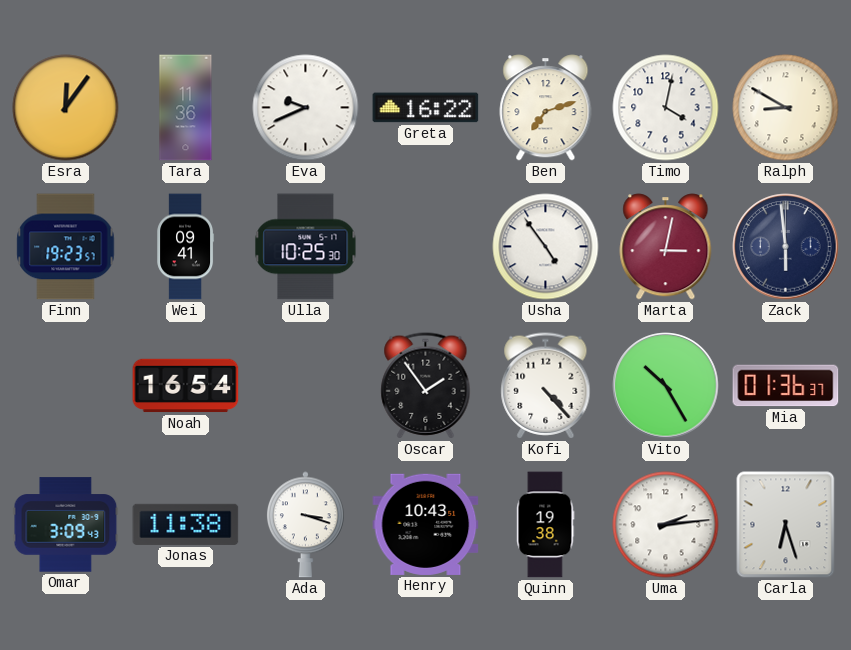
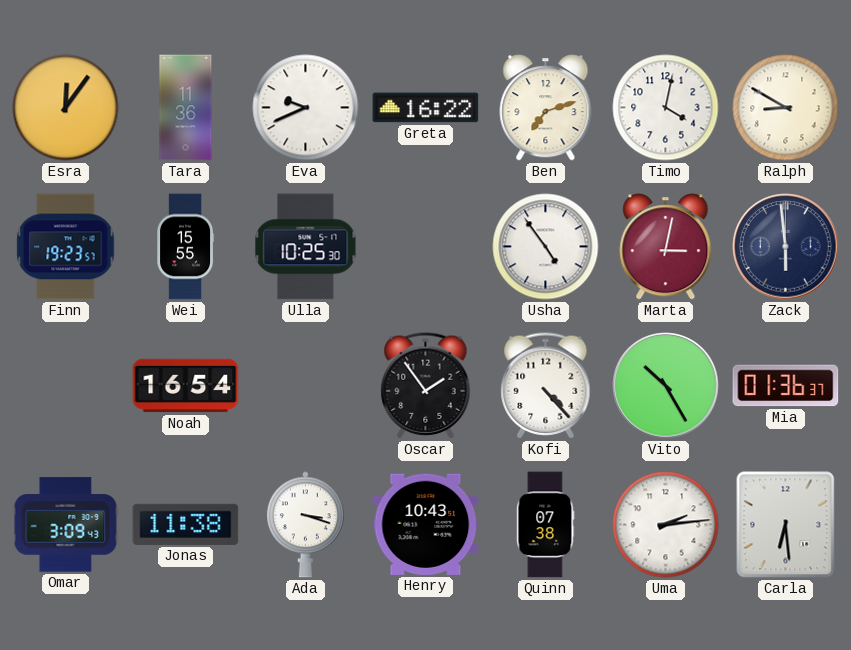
Wei: 09:41 -> 15:55 (186, 247)
Quinn: 19:38 -> 07:38 (545, 525)
Carla: 6:27 -> 6:29 (786, 525)
